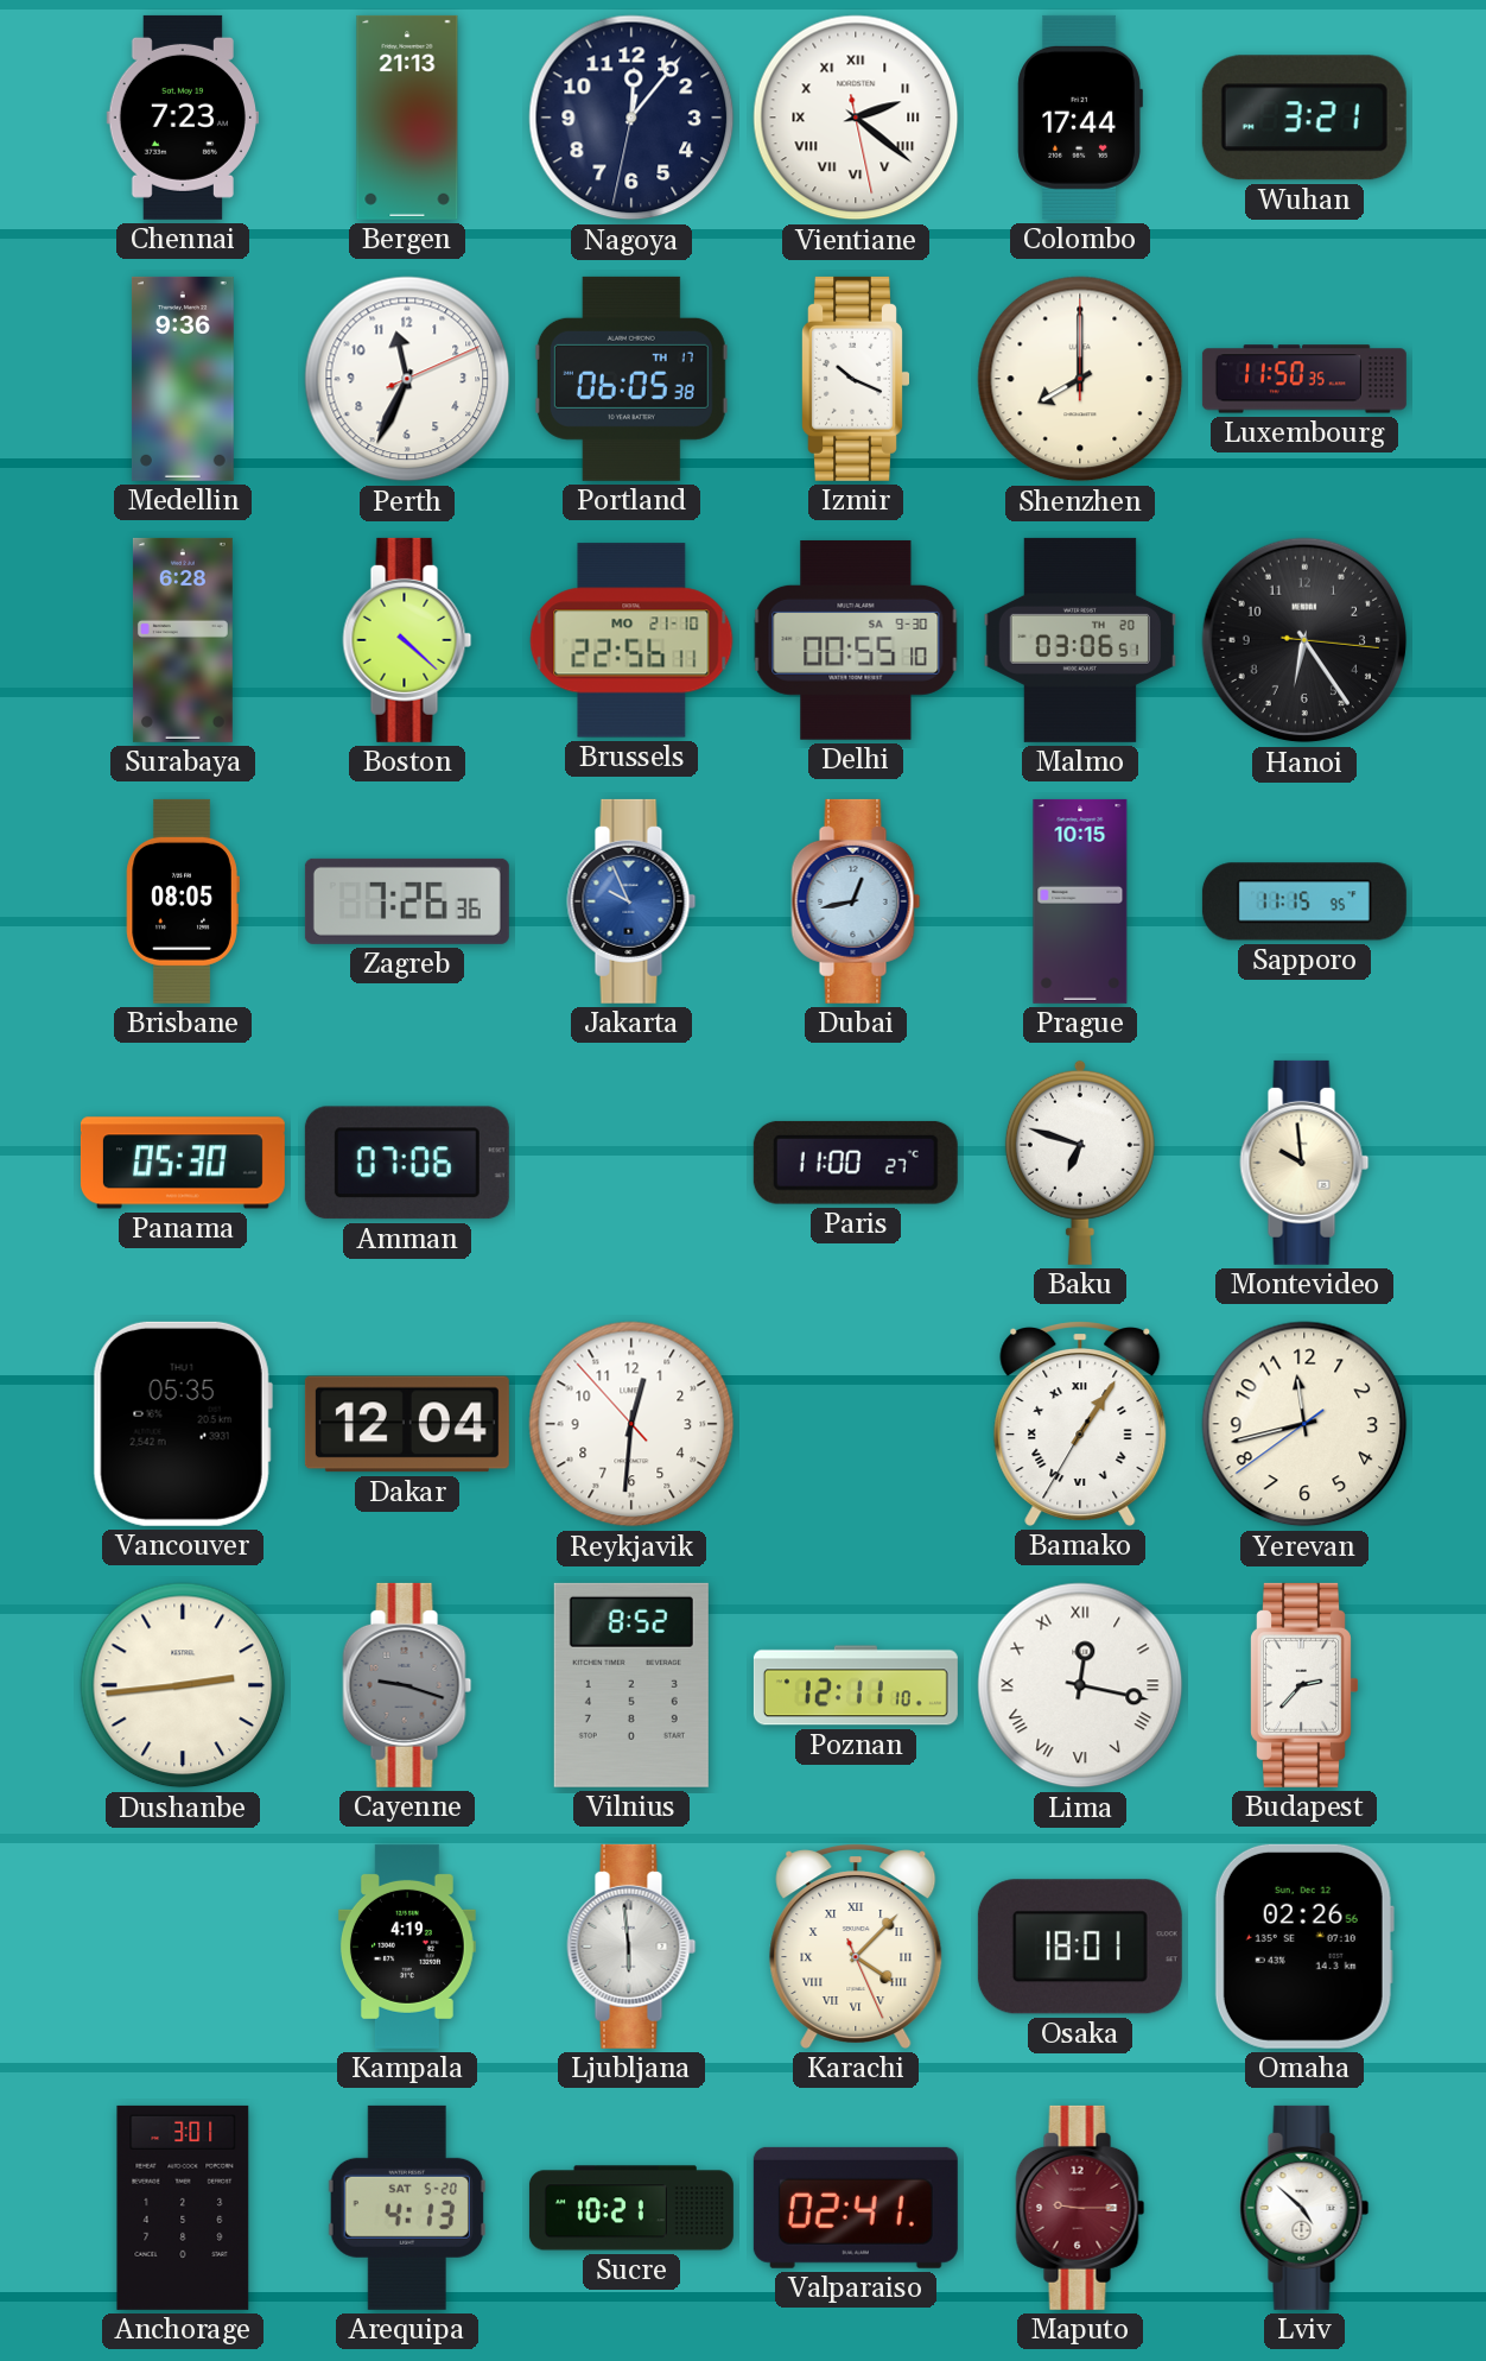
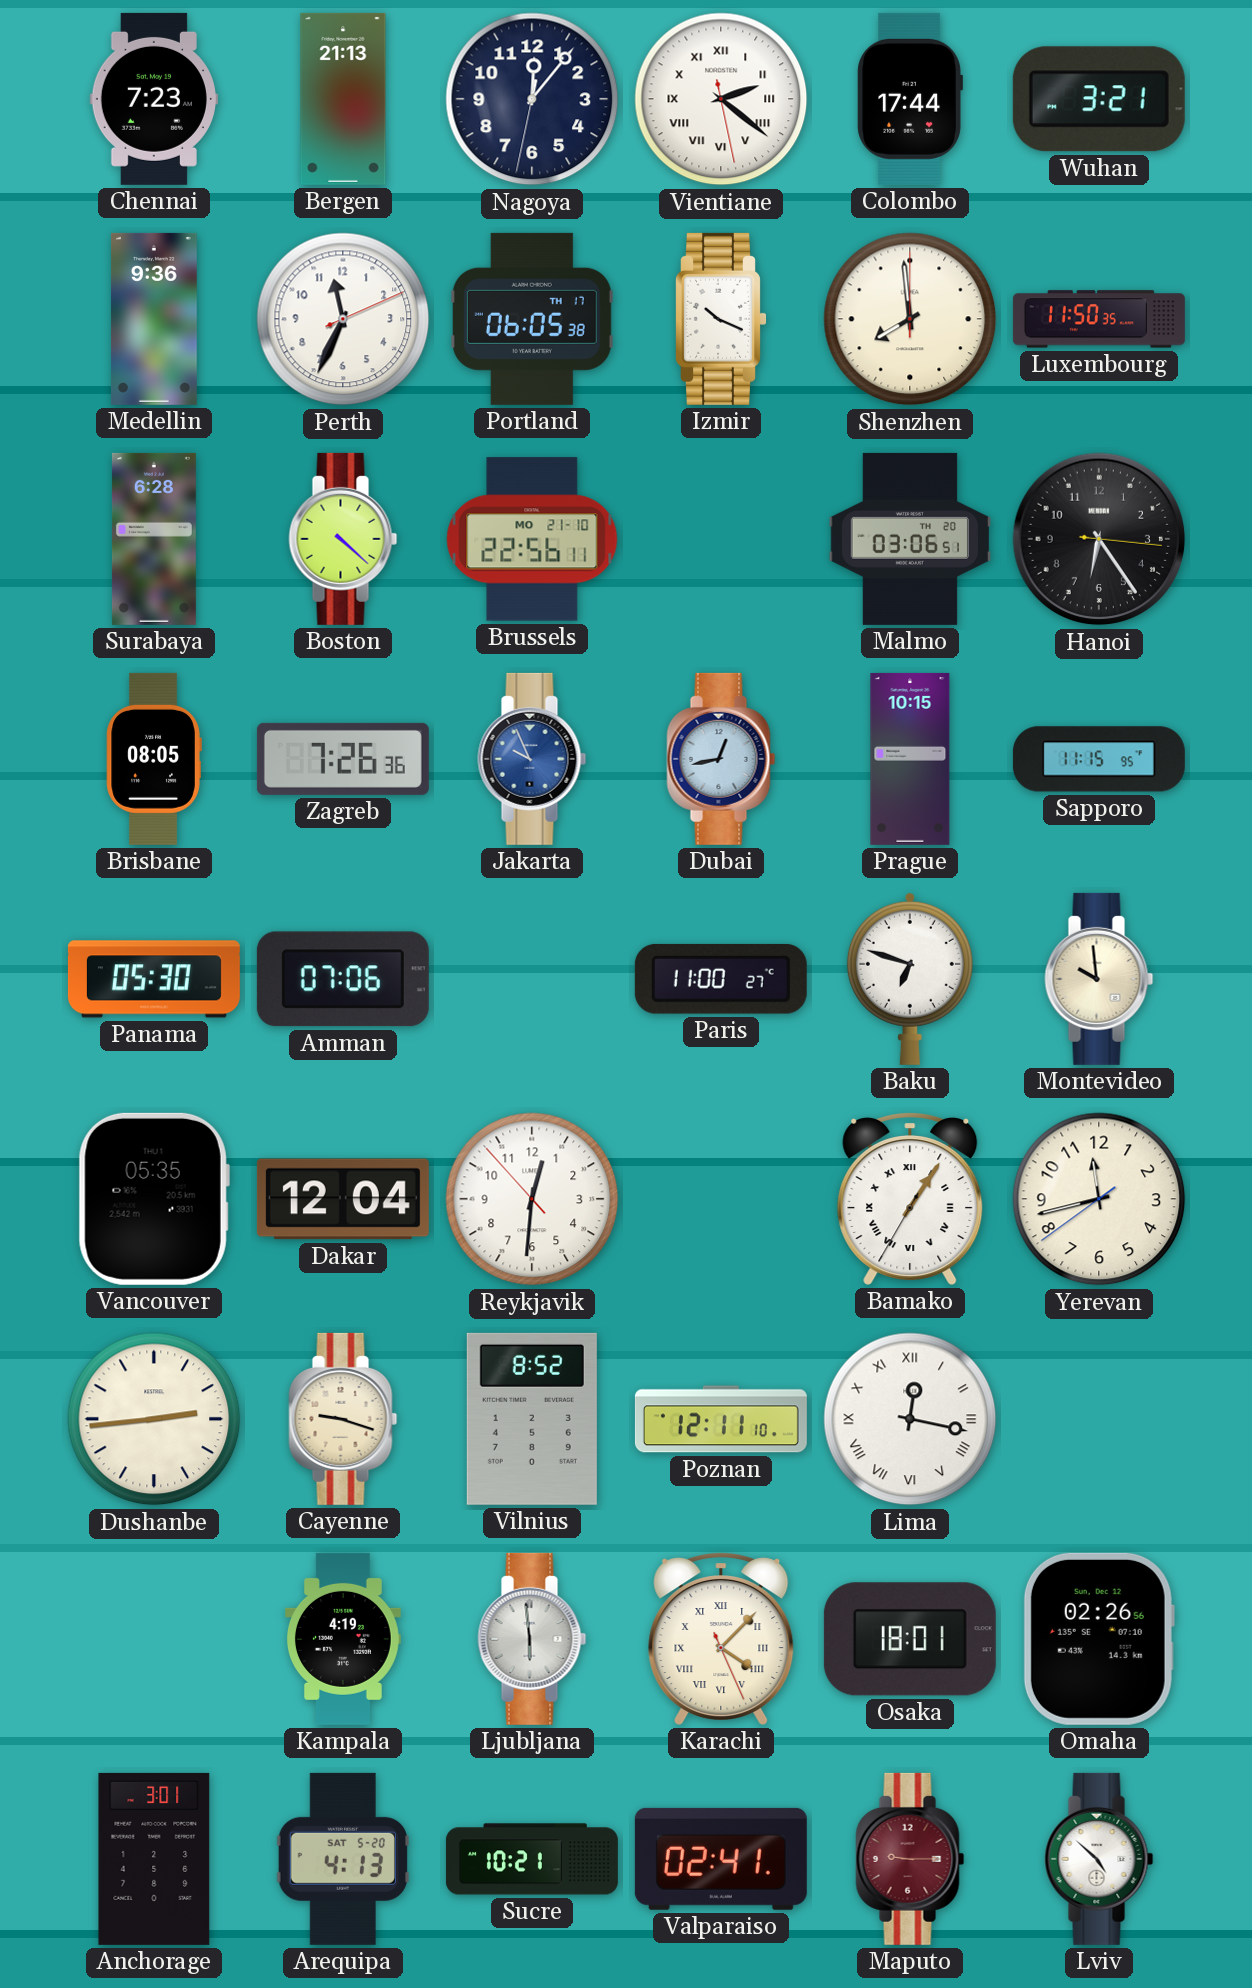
Shenzhen: 8:00 -> 7:59 (910, 319)
Delhi: 00:55 -> none (856, 640)
Cayenne dial: grey -> cream (343, 1419)
Budapest: 2:37 -> none (1306, 1685)
